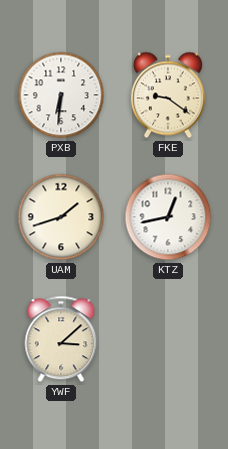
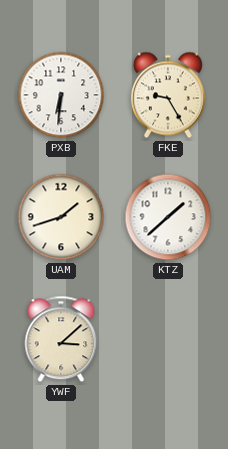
FKE: 9:21 -> 9:25 (168, 95)
KTZ: 12:43 -> 1:38 (168, 217)
